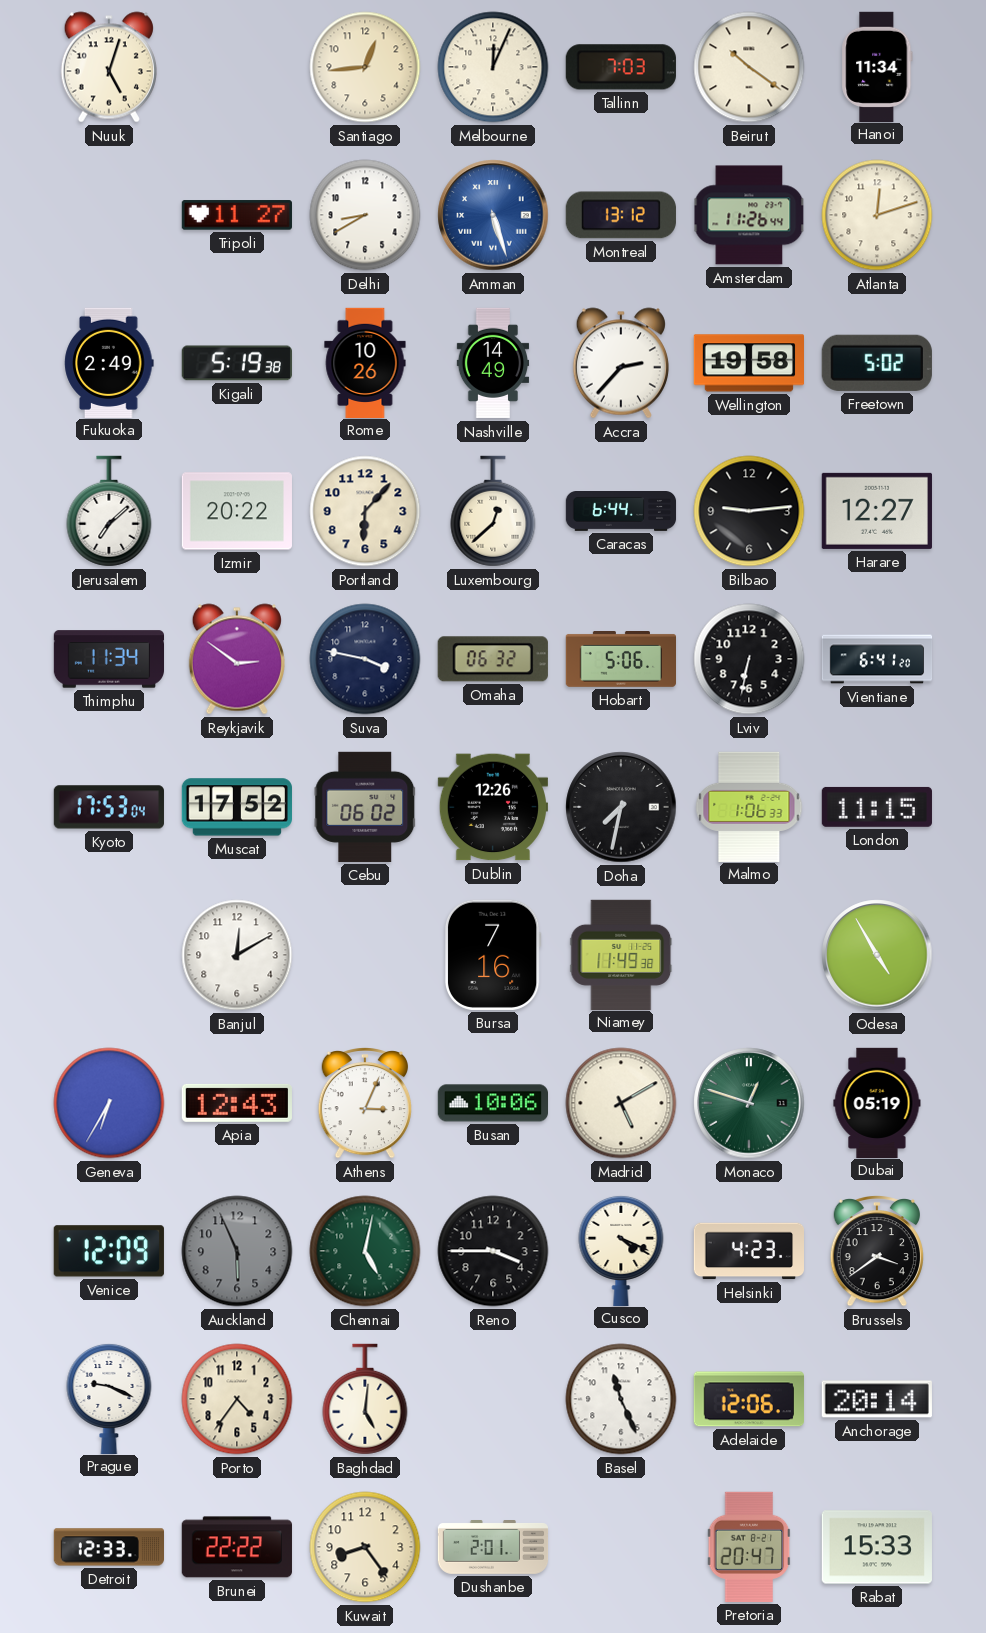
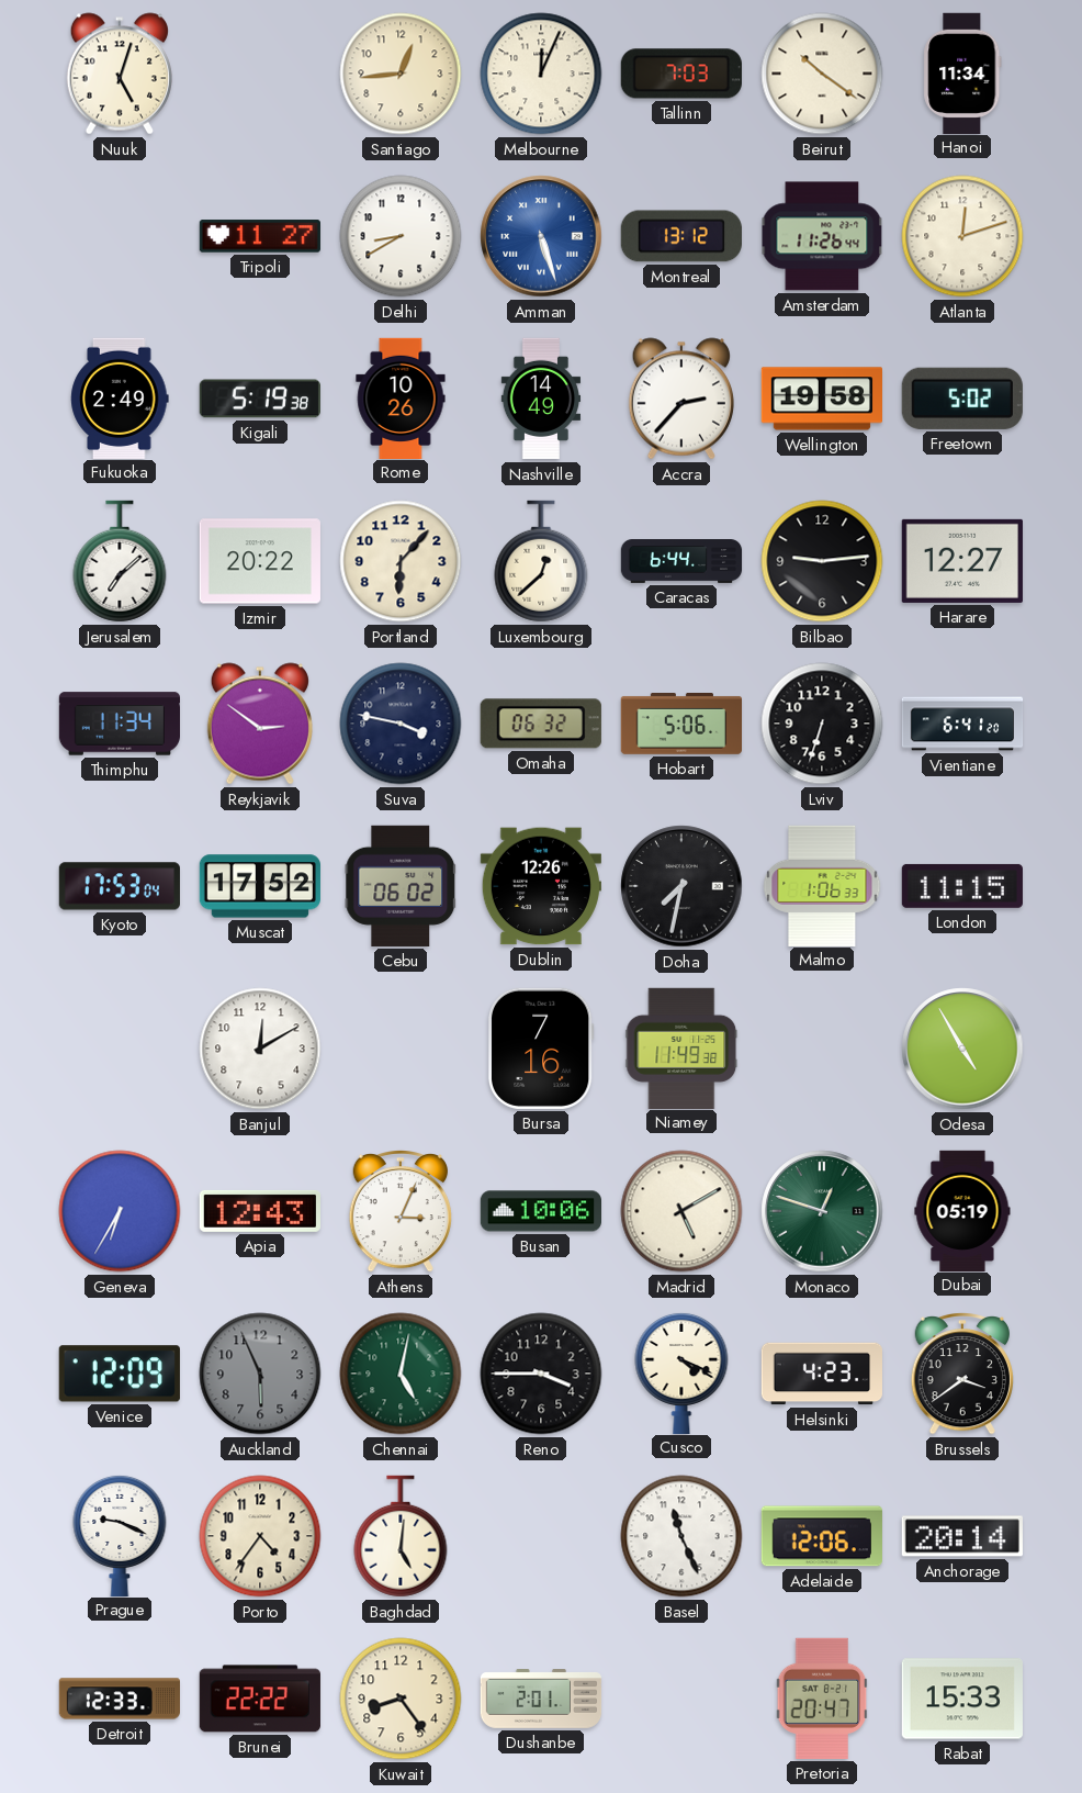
Lviv: 6:32 -> 6:33 (822, 724)
